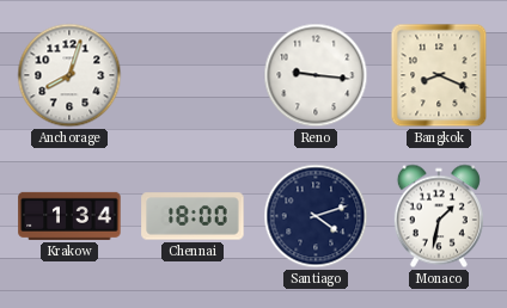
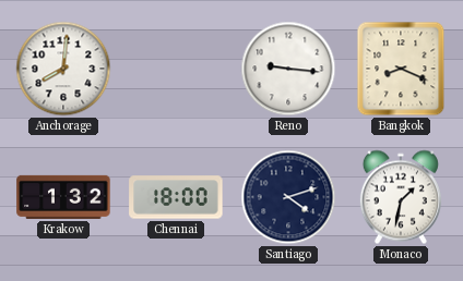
Anchorage: 8:03 -> 8:01 (63, 69)
Krakow: 1:34 -> 1:32 (63, 197)
